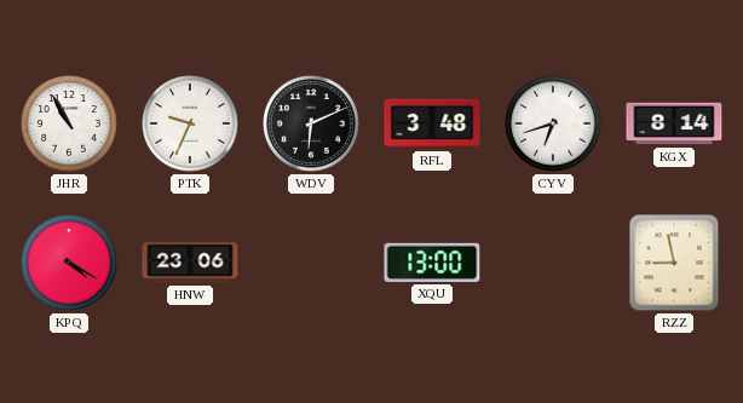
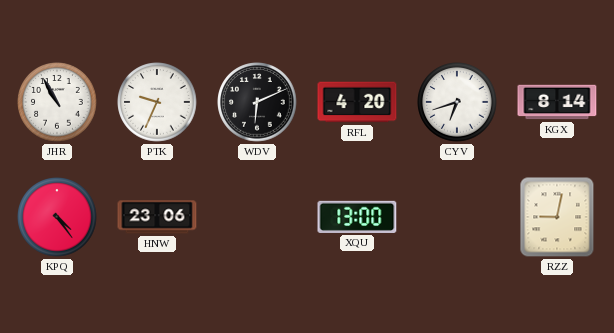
RFL: 3:48 -> 4:20 (357, 102)
KPQ: 4:20 -> 4:24 (57, 217)
RZZ: 8:58 -> 9:02 (557, 217)
